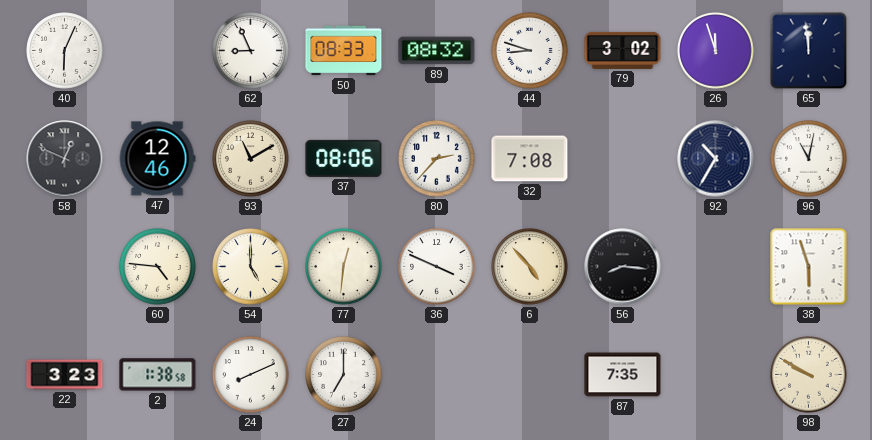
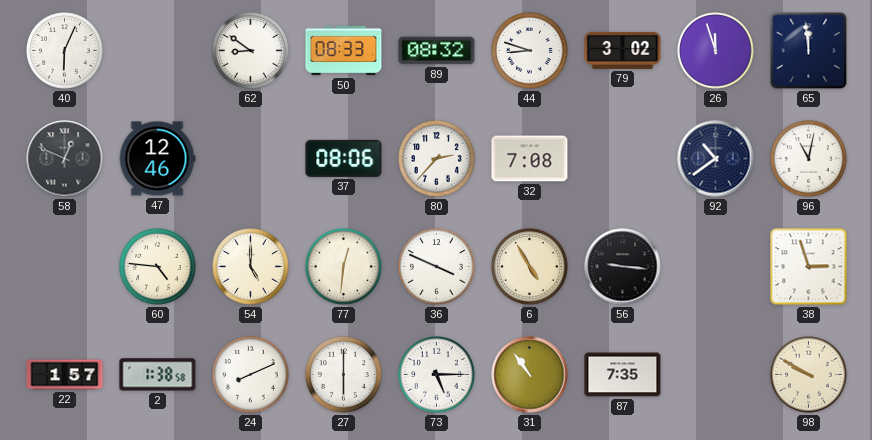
62: 8:56 -> 8:51 (251, 51)
93: 11:10 -> none (251, 159)
92: 10:35 -> 10:39 (716, 159)
6: 4:53 -> 4:55 (530, 267)
56: 8:16 -> 9:16 (623, 267)
38: 5:57 -> 2:57 (809, 267)
22: 3:23 -> 1:57 (65, 375)
27: 7:00 -> 6:00 (344, 375)
73: none -> 5:15 (437, 375)
31: none -> 10:54 (530, 375)
